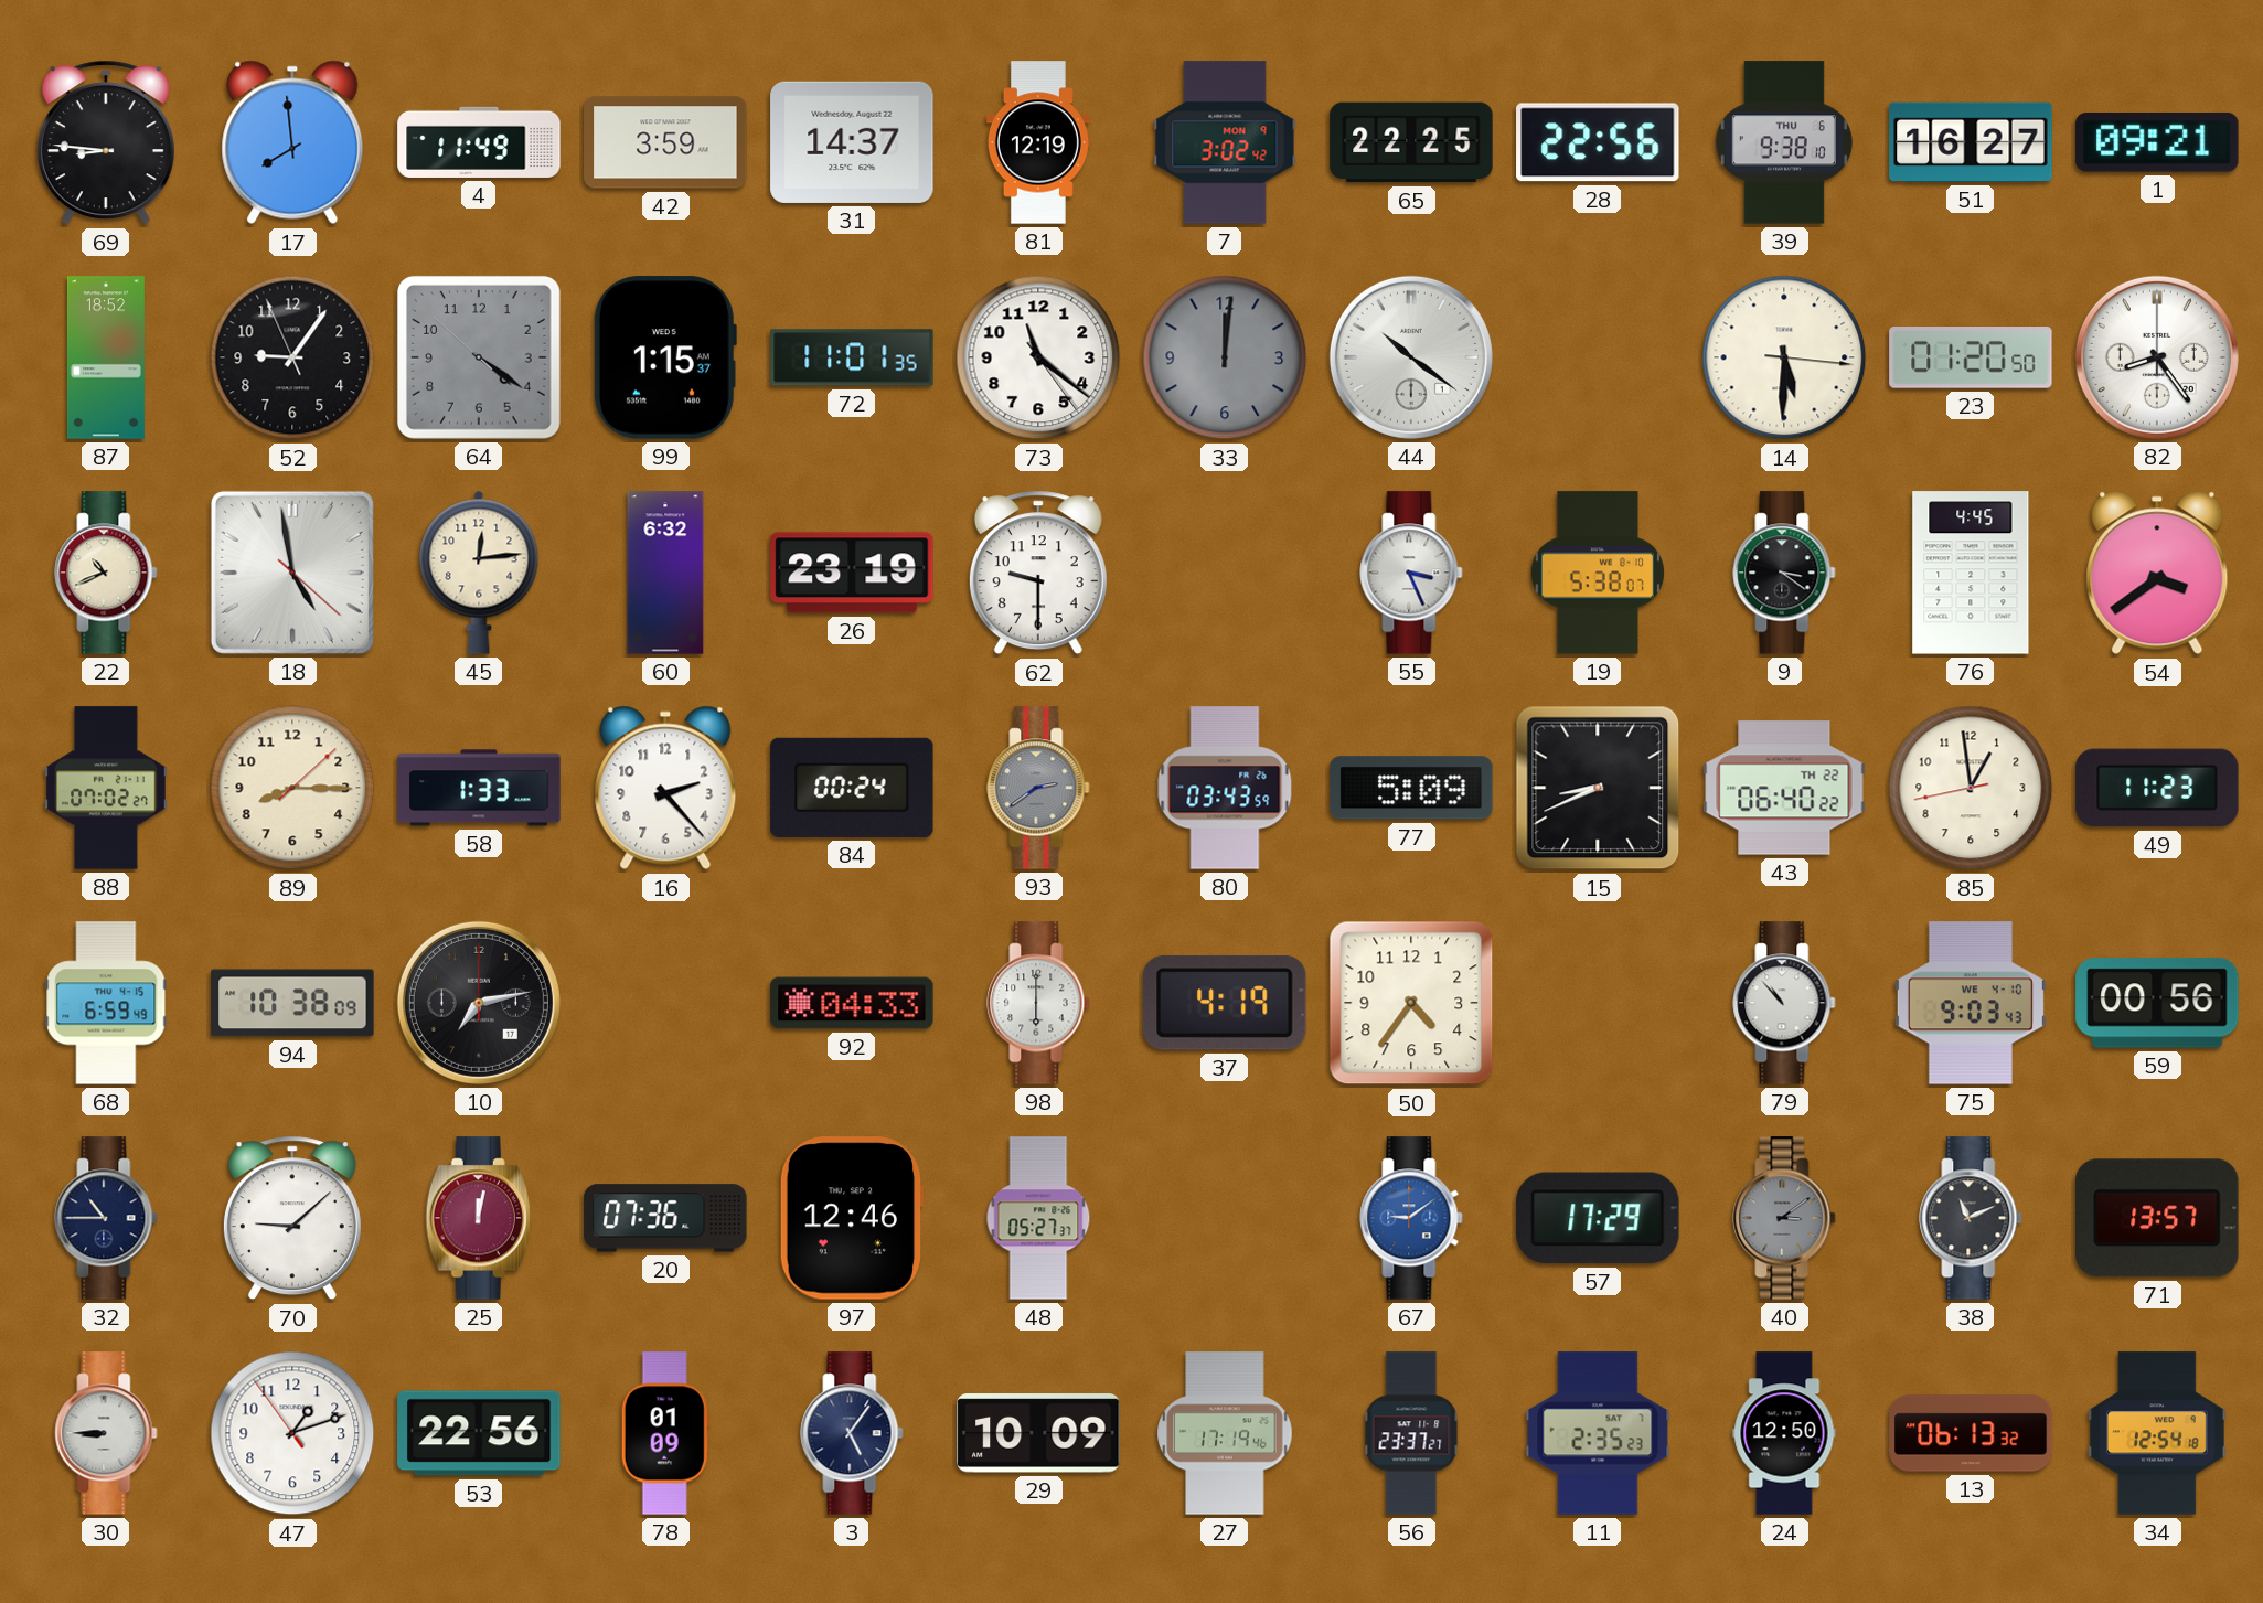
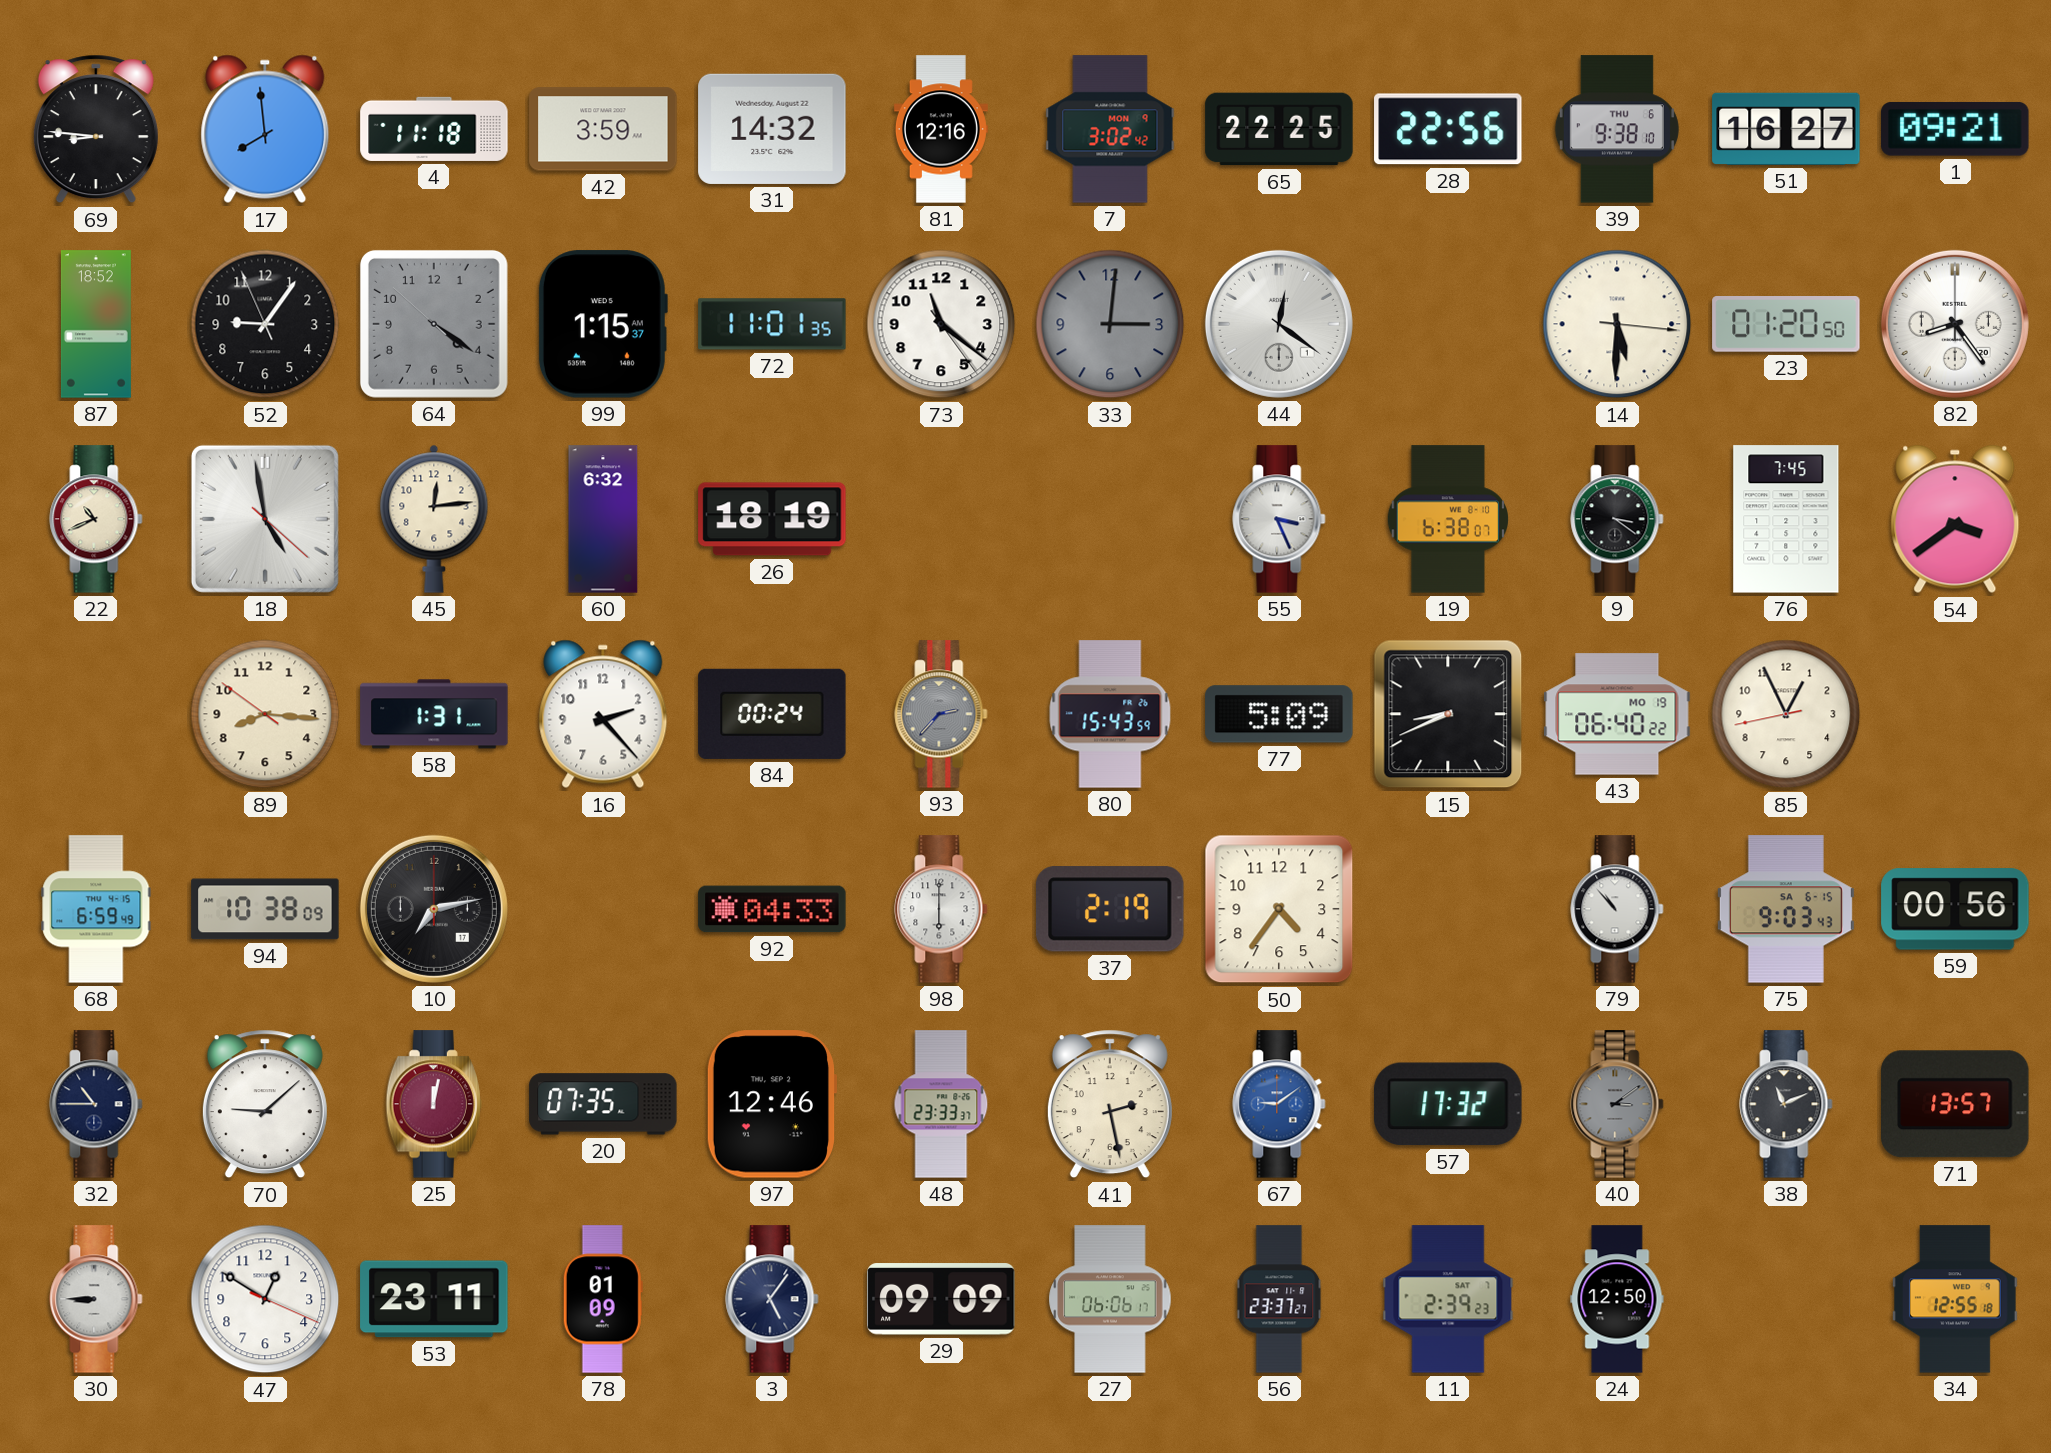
4: 11:49 -> 11:18 (434, 129)
31: 14:37 -> 14:32 (772, 129)
81: 12:19 -> 12:16 (941, 129)
33: 12:01 -> 3:01 (1110, 324)
44: 10:21 -> 12:21 (1279, 324)
26: 23:19 -> 18:19 (772, 519)
62: 9:30 -> none (1038, 573)
19: 5:38 -> 6:38 (1447, 519)
76: 4:45 -> 7:45 (1786, 519)
88: 07:02 -> none (106, 788)
89: 8:15:08 -> 8:15:51 (265, 714)
58: 1:33 -> 1:31 (434, 714)
93: 2:39 -> 2:37 (941, 714)
80: 03:43 -> 15:43 (1110, 714)
43 date: TH 22 -> MO 19 (1617, 714)
85: 12:58 -> 12:55 (1786, 714)
49: 11:23 -> none (2157, 788)
37: 4:19 -> 2:19 (1110, 909)
75 date: WE 4-10 -> SA 6-15 (1786, 909)
20: 07:36 -> 07:35 (603, 1104)
48: 05:27 -> 23:33 (941, 1104)
41: none -> 2:28 (1110, 1104)
57: 17:29 -> 17:32 (1448, 1104)
47: 1:11 -> 12:50 (265, 1299)
53: 22:56 -> 23:11 (434, 1299)
29: 10:09 -> 09:09 (941, 1299)
27: 17:19 -> 06:06 (1110, 1299)
11: 2:35 -> 2:39 (1448, 1299)
13: 06:13 -> none (1971, 1433)
34: 12:54 -> 12:55 (1955, 1299)
